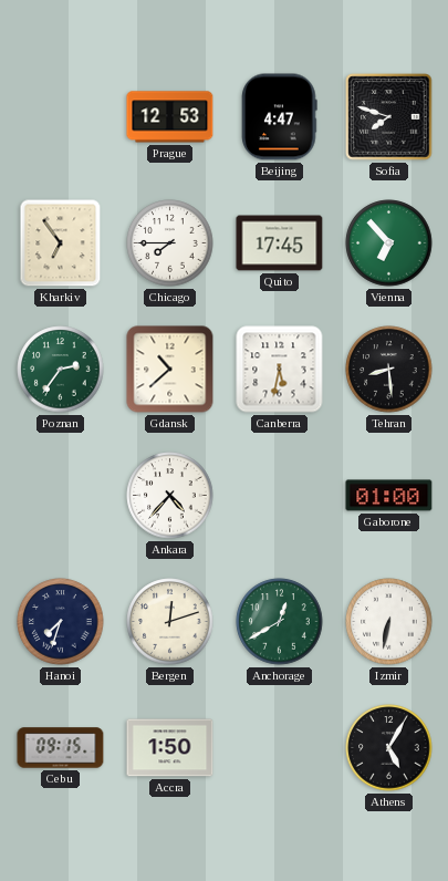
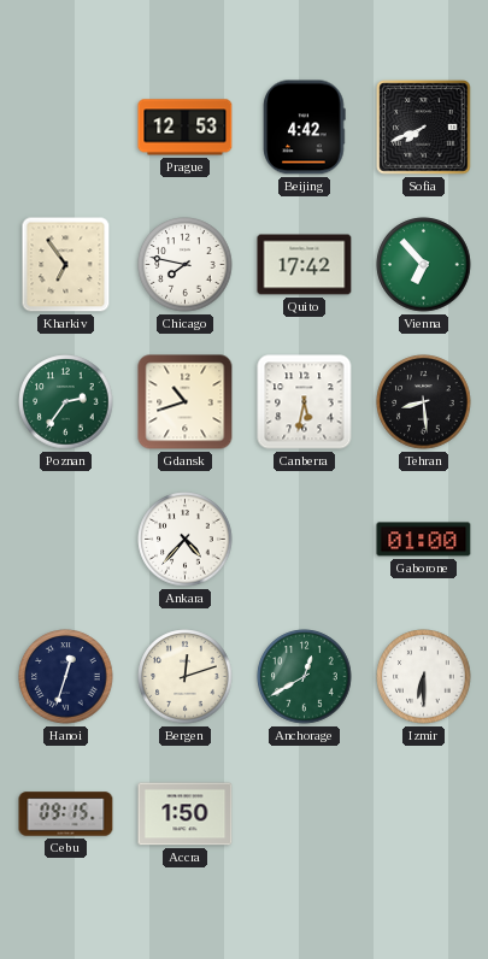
Beijing: 4:47 -> 4:42 (305, 128)
Sofia: 7:48 -> 7:41 (424, 128)
Chicago: 7:45 -> 7:47 (186, 265)
Quito: 17:45 -> 17:42 (305, 265)
Gdansk: 10:38 -> 10:42 (186, 402)
Hanoi: 7:33 -> 12:33 (66, 677)
Izmir: 6:32 -> 6:30 (424, 677)
Athens: 5:05 -> none (389, 748)
